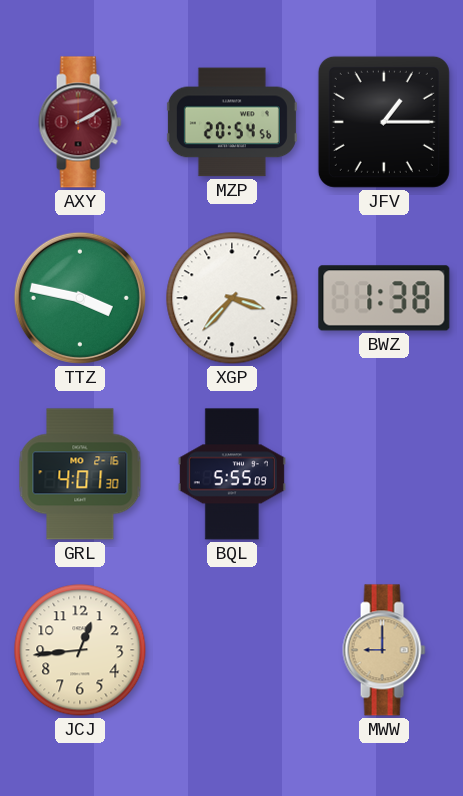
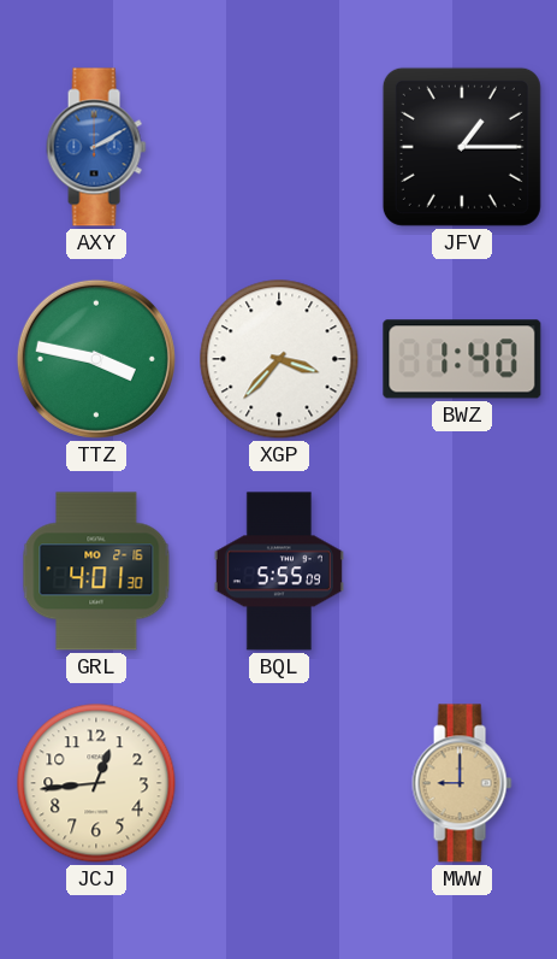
AXY dial: burgundy -> blue (96, 147)
MZP: 20:54 -> none (232, 122)
BWZ: 1:38 -> 1:40 (462, 359)
